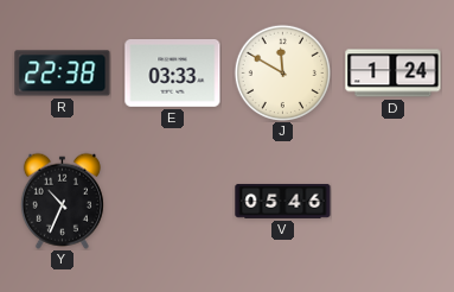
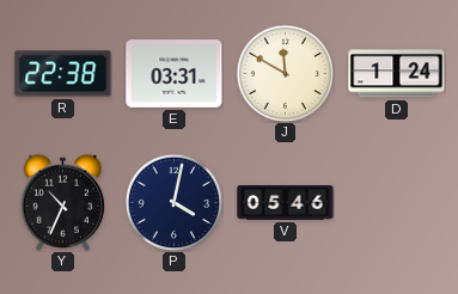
E: 03:33 -> 03:31 (175, 74)
P: none -> 4:02 (173, 202)
